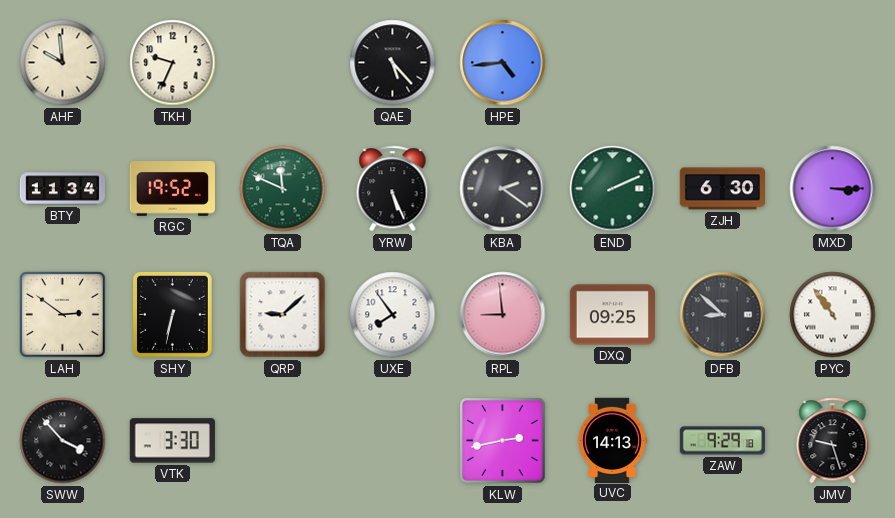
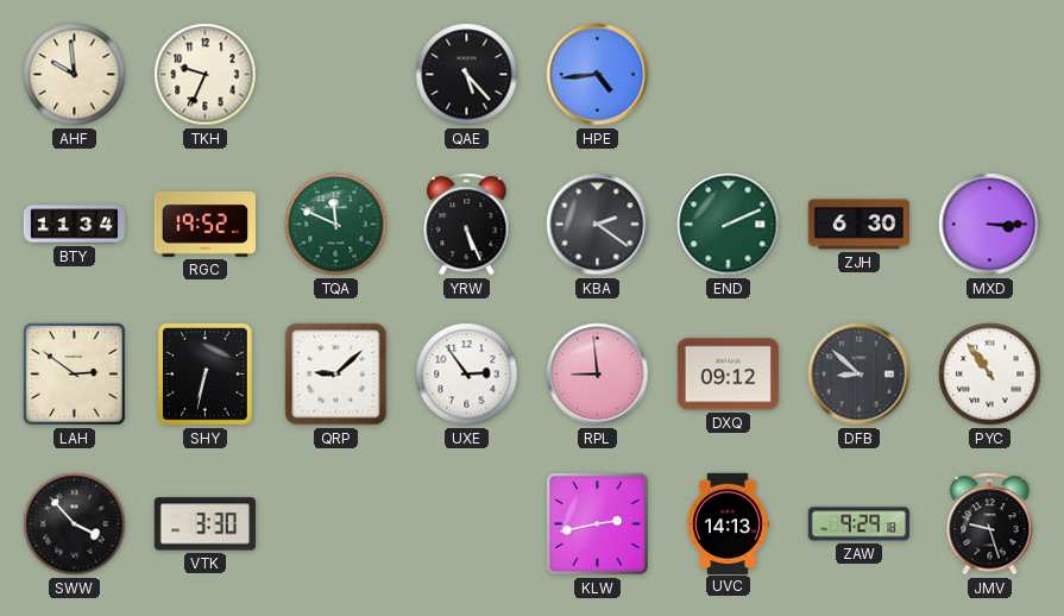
UXE: 7:54 -> 2:54 (467, 375)
DXQ: 09:25 -> 09:12 (728, 375)
